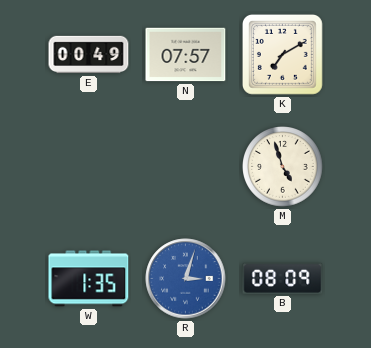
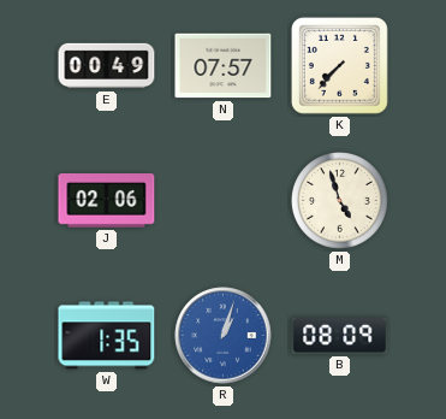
K: 7:10 -> 7:37 (339, 65)
J: none -> 02:06 (107, 201)
R: 3:03 -> 1:03 (224, 336)
